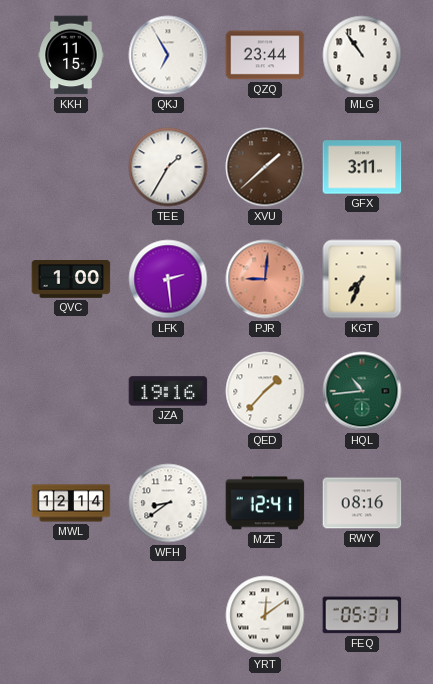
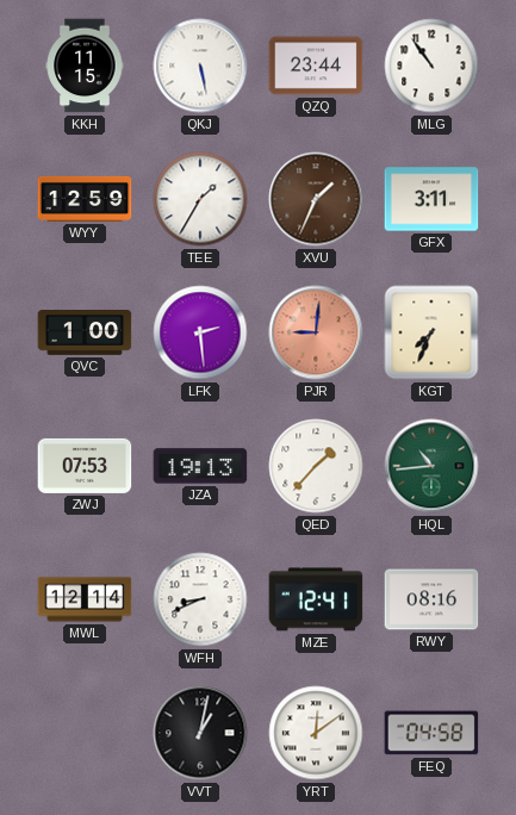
QKJ: 6:55 -> 5:28 (200, 66)
WYY: none -> 12:59 (85, 199)
XVU: 1:38 -> 1:34 (316, 199)
ZWJ: none -> 07:53 (85, 466)
JZA: 19:16 -> 19:13 (200, 466)
WFH: 8:39 -> 8:41 (200, 599)
VVT: none -> 1:02 (200, 733)
FEQ: 05:31 -> 04:58 (431, 733)
